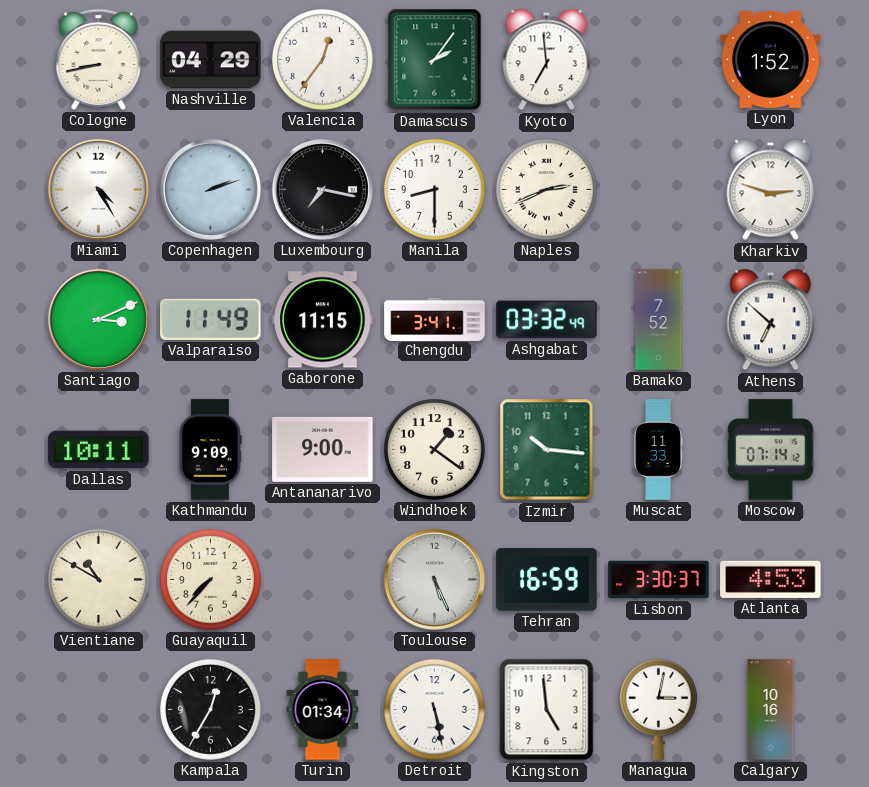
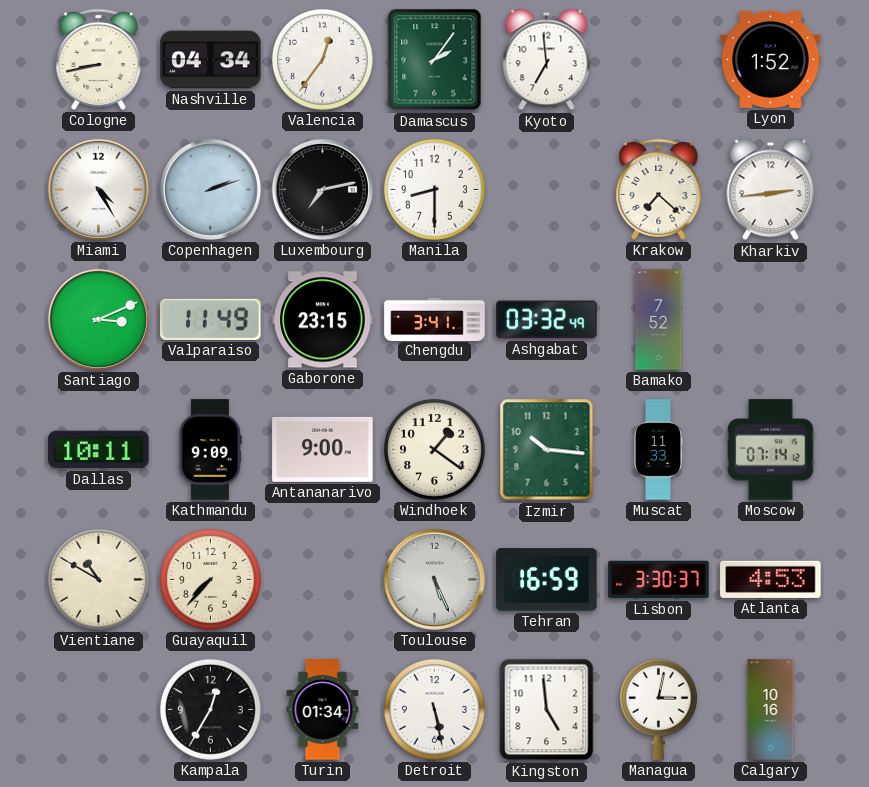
Nashville: 04:29 -> 04:34 (211, 60)
Luxembourg: 7:17 -> 7:13 (322, 189)
Naples: 2:41 -> none (546, 190)
Krakow: none -> 7:22 (659, 189)
Kharkiv: 2:48 -> 2:44 (771, 190)
Gaborone: 11:15 -> 23:15 (323, 320)
Athens: 6:52 -> none (771, 320)
